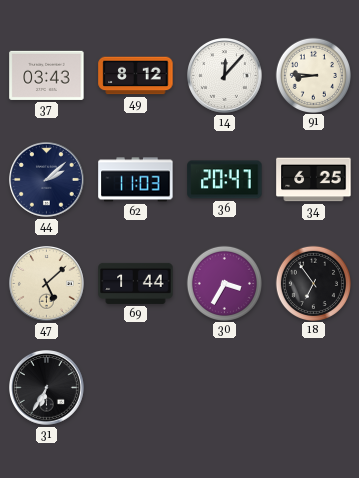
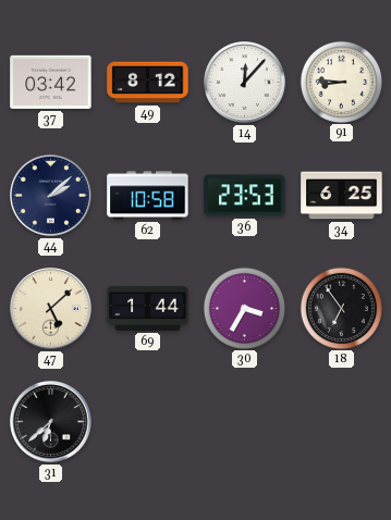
37: 03:43 -> 03:42 (51, 82)
62: 11:03 -> 10:58 (148, 196)
36: 20:47 -> 23:53 (245, 196)
31: 6:35 -> 6:38 (51, 422)
